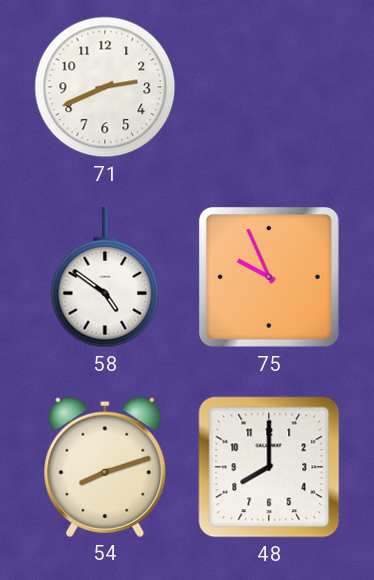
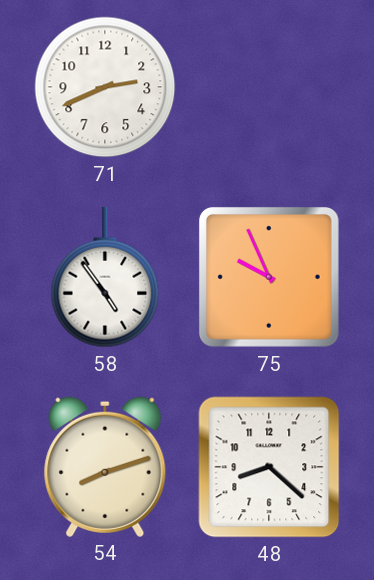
58: 4:51 -> 4:54 (105, 277)
48: 8:00 -> 8:22 (269, 467)
